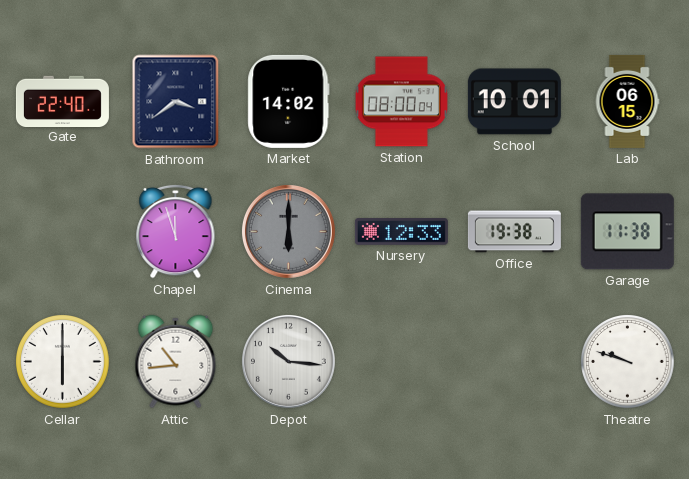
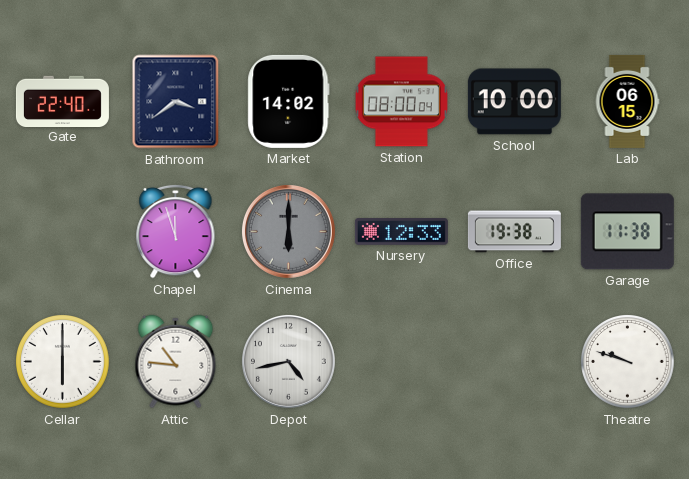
School: 10:01 -> 10:00 (514, 102)
Attic: 10:44 -> 10:46 (176, 362)
Depot: 10:16 -> 4:43 (288, 361)
